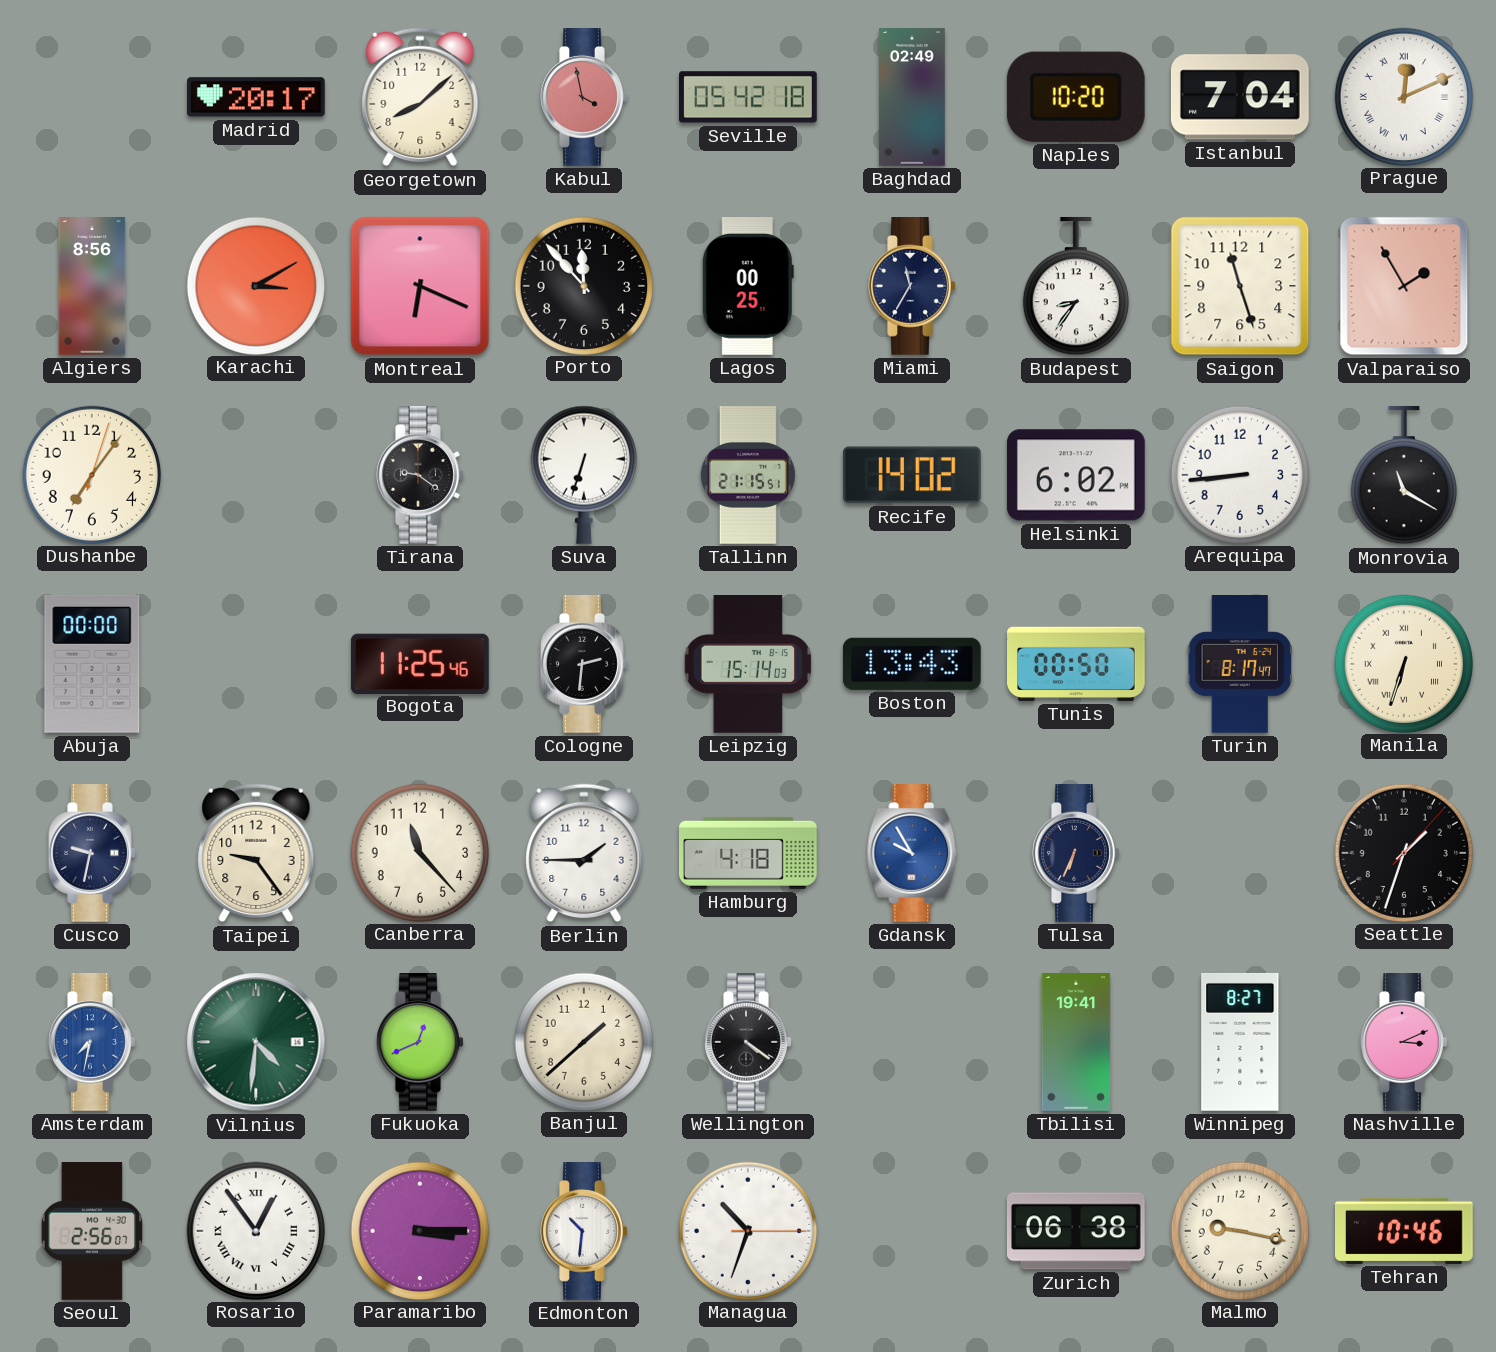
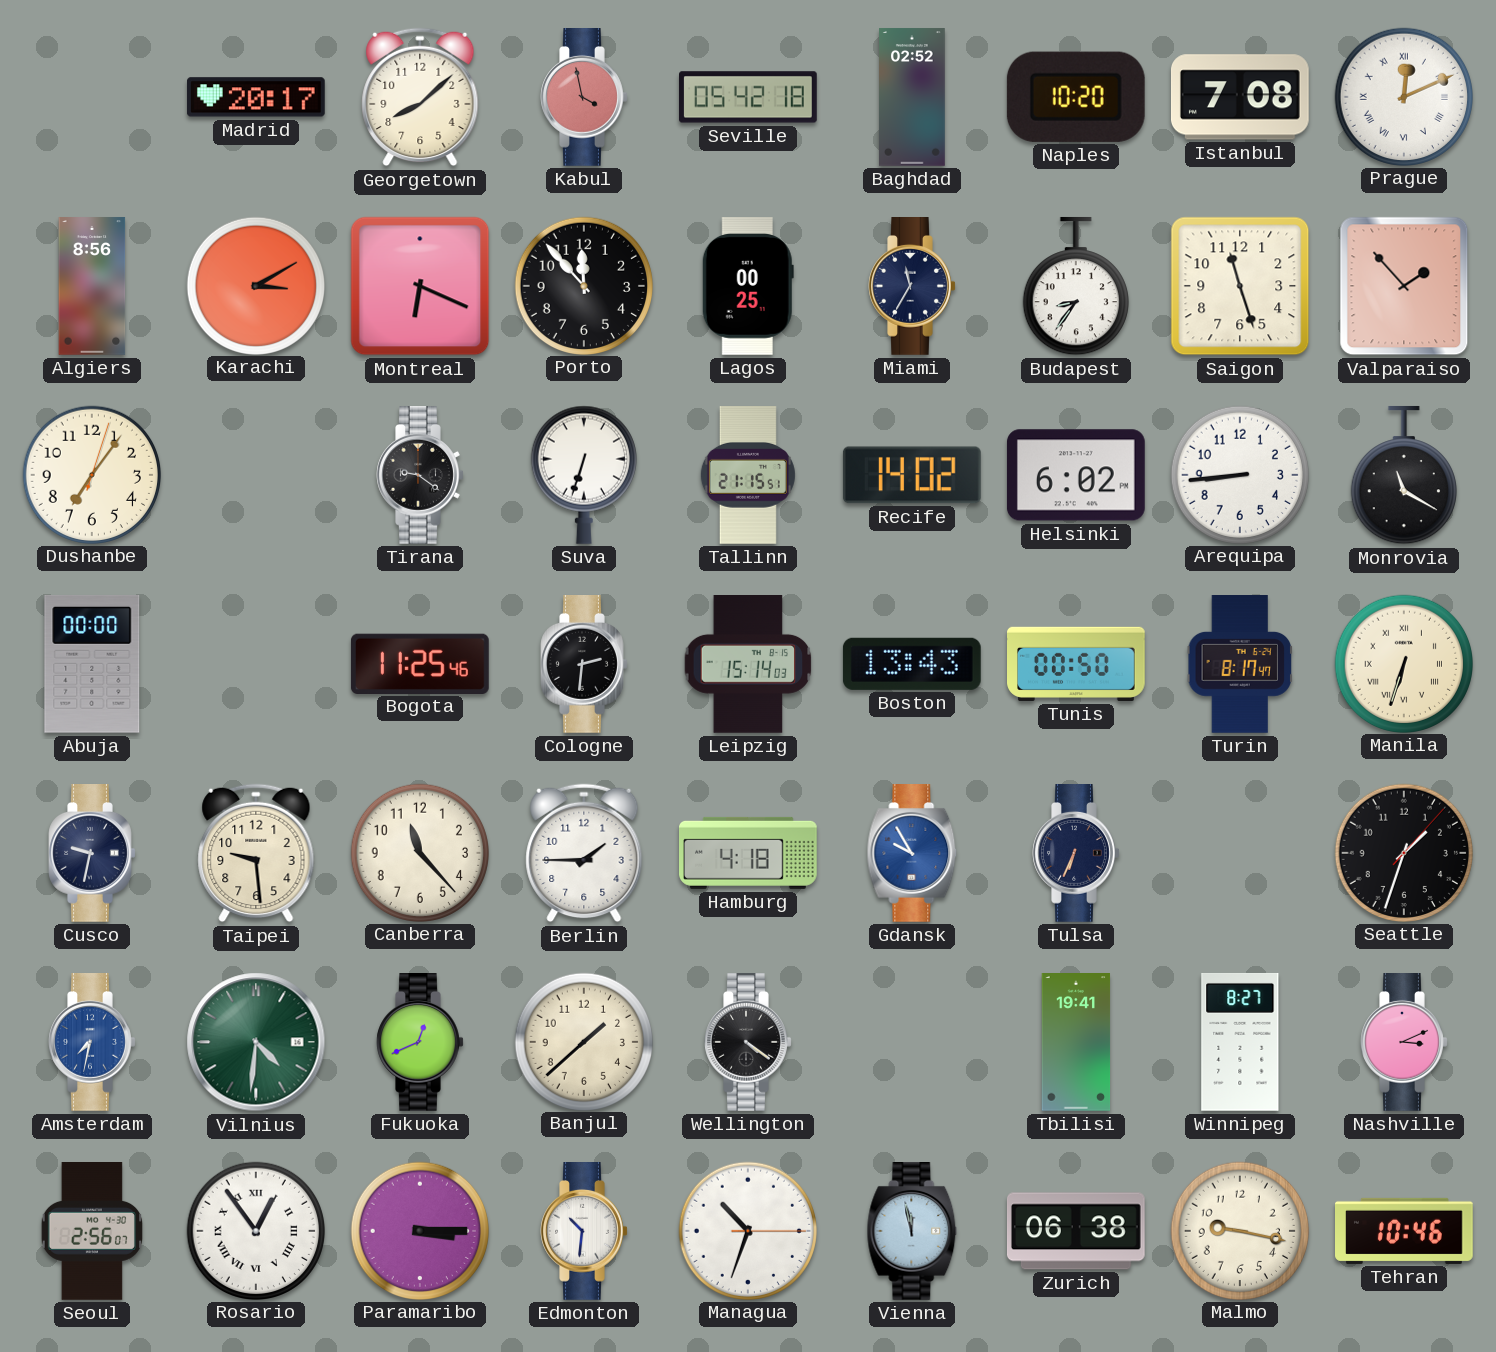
Baghdad: 02:49 -> 02:52 (913, 97)
Istanbul: 7:04 -> 7:08 (1240, 97)
Valparaiso: 1:55 -> 1:53 (1404, 286)
Taipei: 9:24 -> 9:29 (256, 853)
Vienna: none -> 11:58 (912, 1232)
